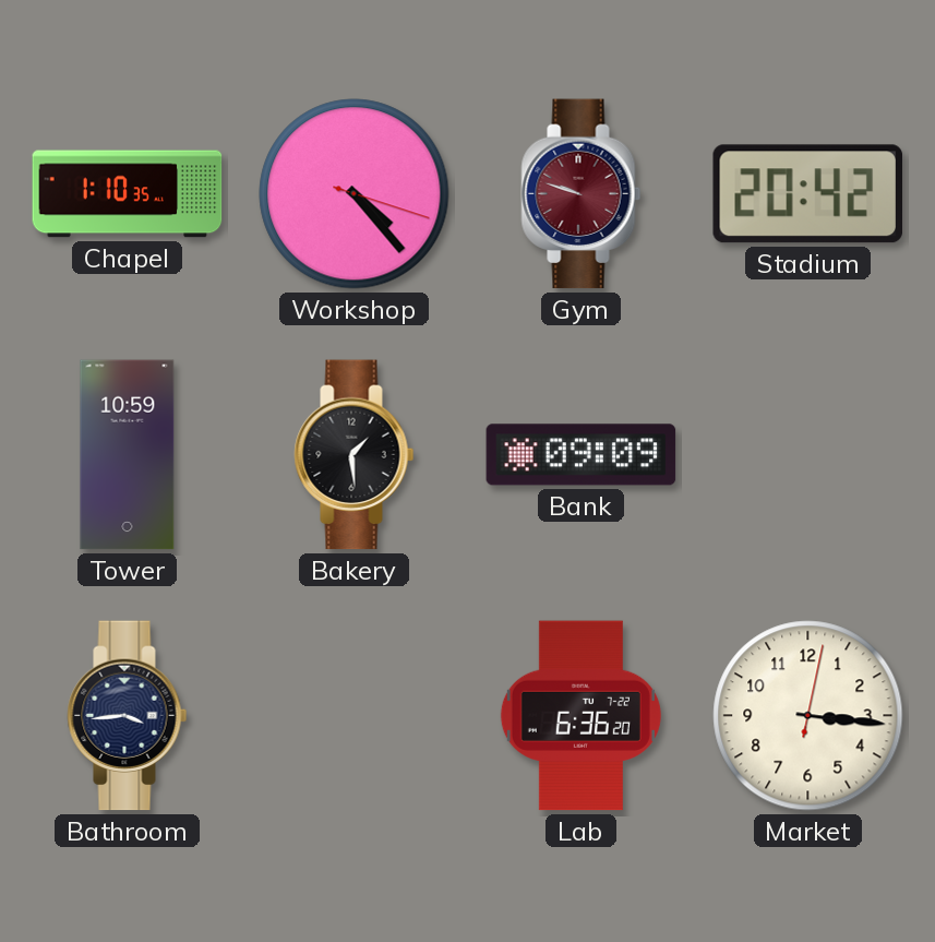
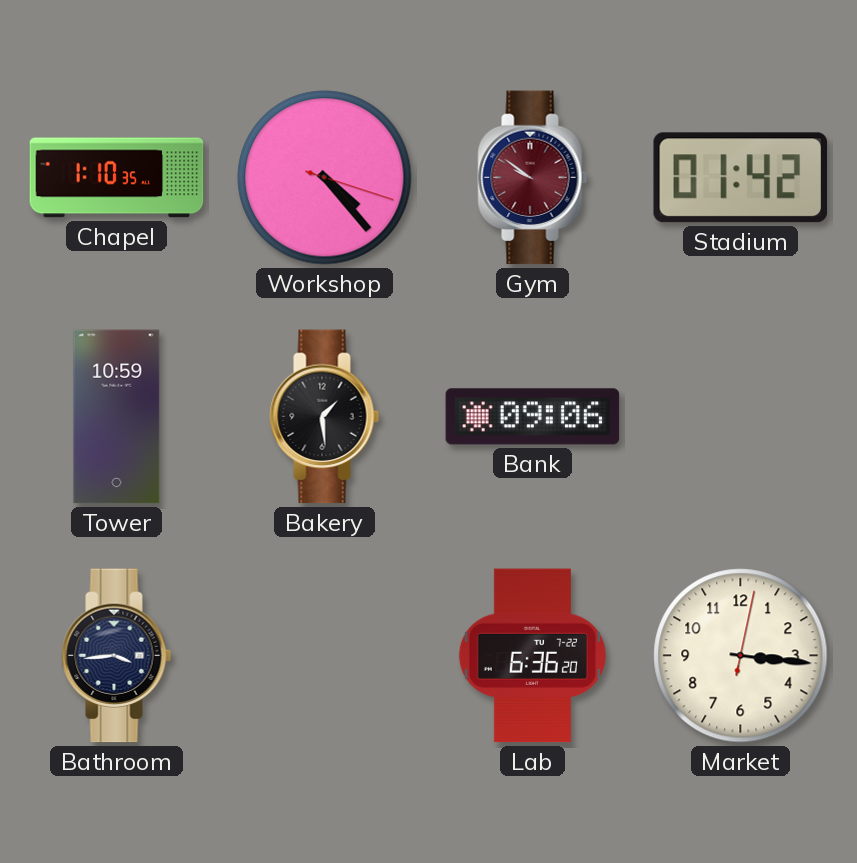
Gym: 9:48 -> 9:51 (533, 178)
Stadium: 20:42 -> 01:42 (740, 178)
Bank: 09:09 -> 09:06 (533, 417)
